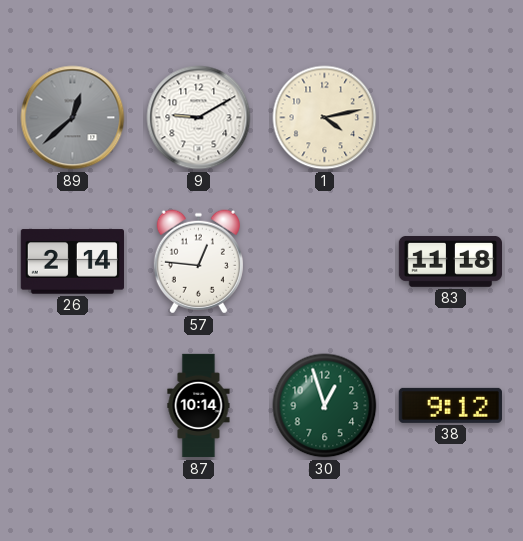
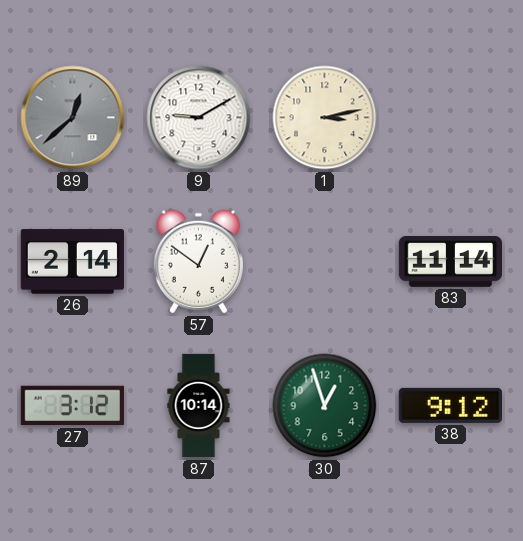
1: 4:13 -> 3:13 (325, 118)
57: 12:46 -> 12:51 (198, 262)
83: 11:18 -> 11:14 (450, 262)
27: none -> 3:12 (72, 406)
